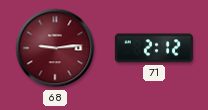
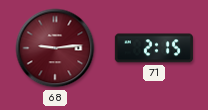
71: 2:12 -> 2:15 (154, 48)
